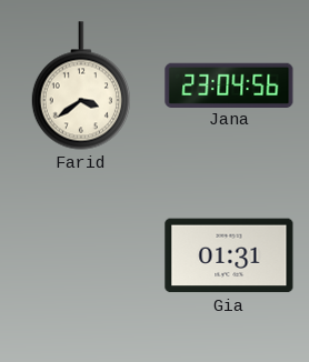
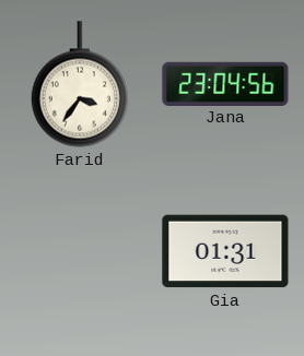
Farid: 3:39 -> 3:36 (80, 84)
